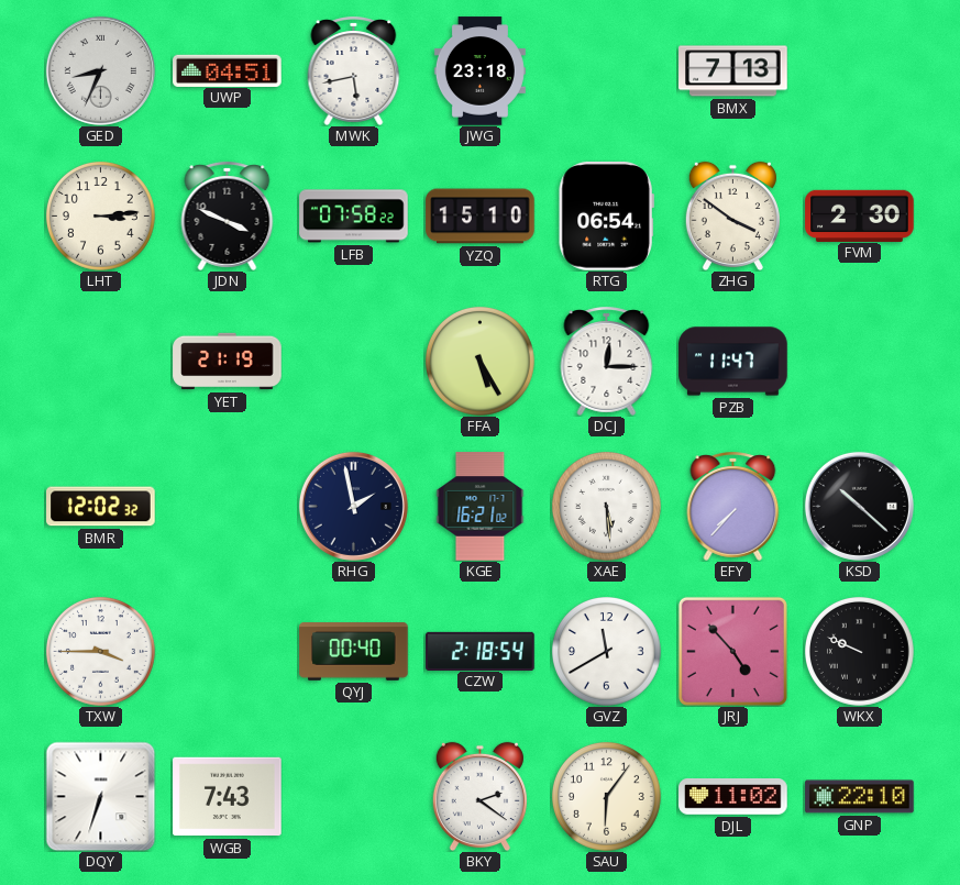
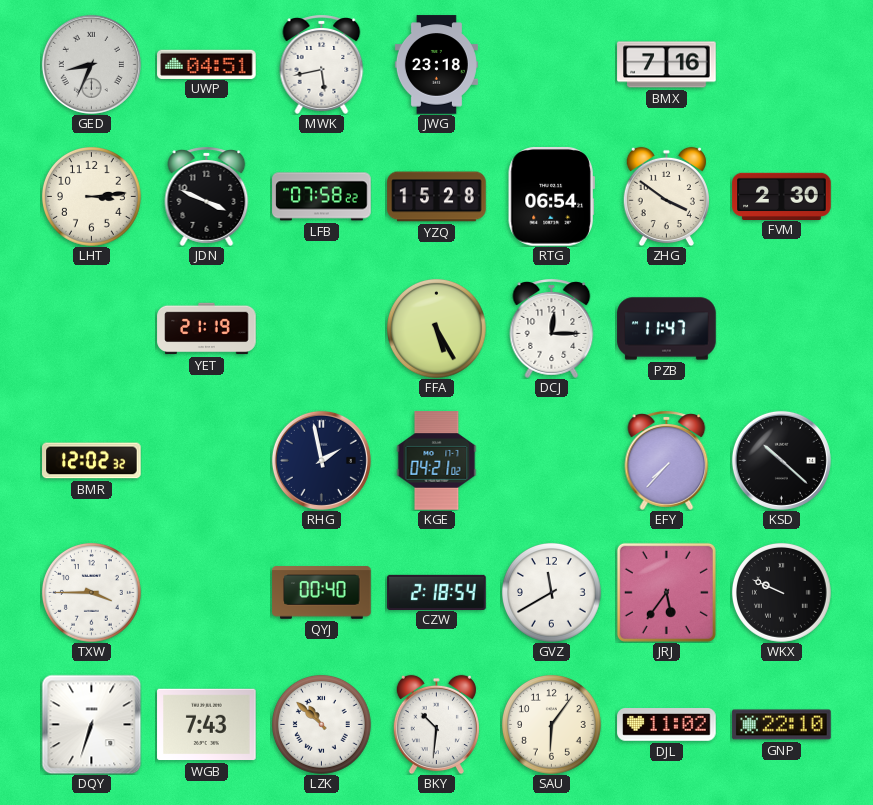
BMX: 7:13 -> 7:16 (667, 65)
YZQ: 15:10 -> 15:28 (437, 197)
KGE: 16:21 -> 04:21 (437, 461)
XAE: 5:29 -> none (606, 506)
JRJ: 4:53 -> 5:36 (666, 592)
LZK: none -> 10:52 (321, 724)
BKY: 2:21 -> 10:31 (436, 724)
